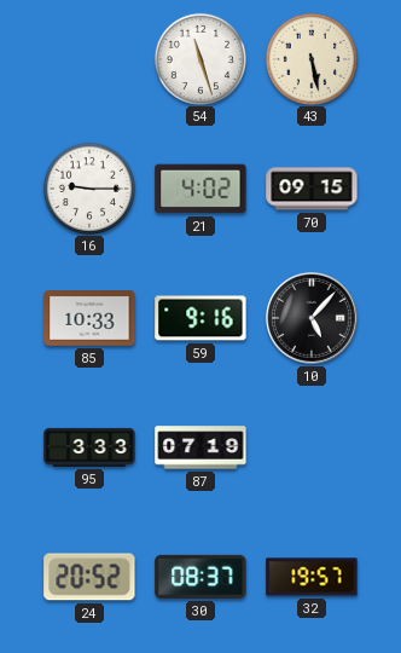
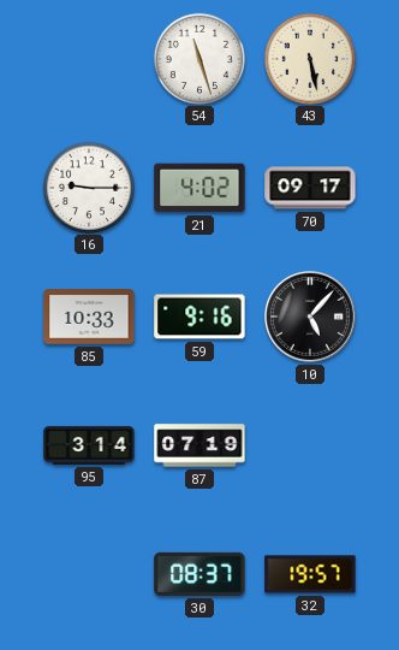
70: 09:15 -> 09:17 (310, 188)
95: 3:33 -> 3:14 (89, 445)
24: 20:52 -> none (89, 577)
